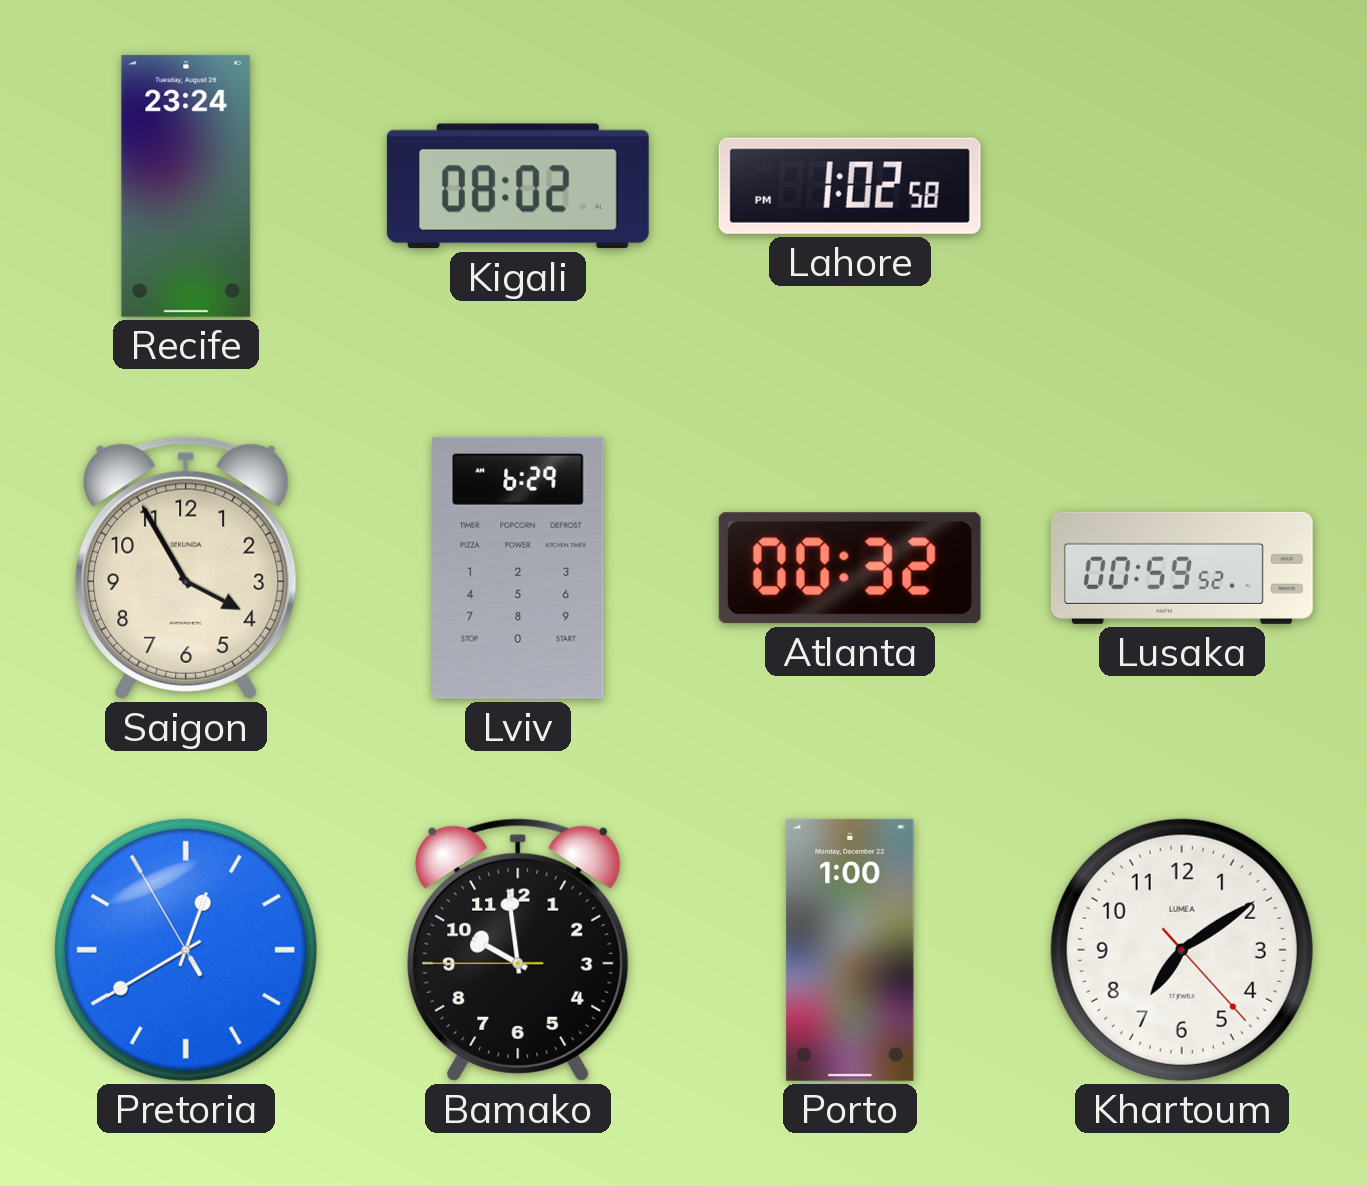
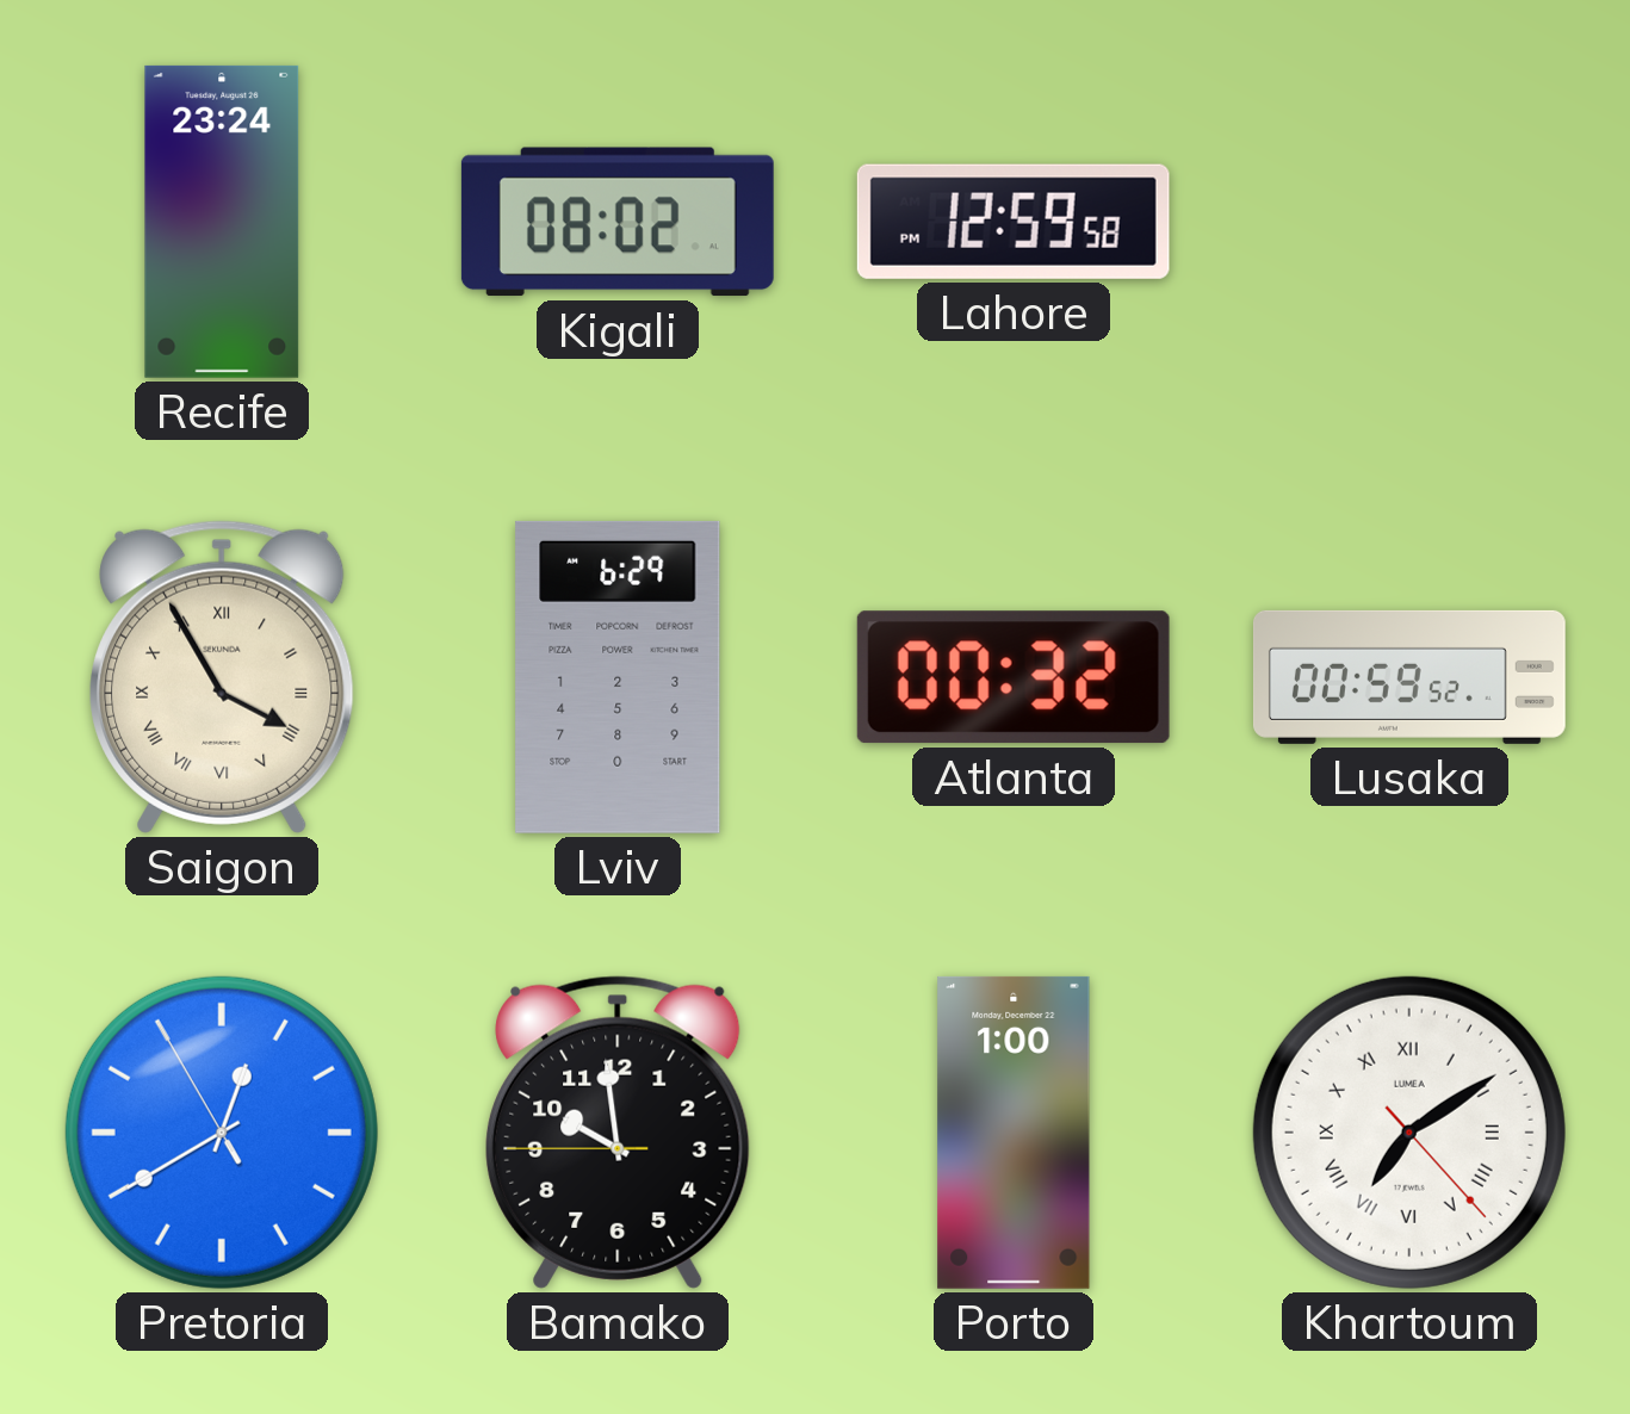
Lahore: 1:02 -> 12:59 (1014, 222)
Saigon numerals: Arabic -> Roman (222, 677)
Khartoum numerals: Arabic -> Roman (1409, 1133)
